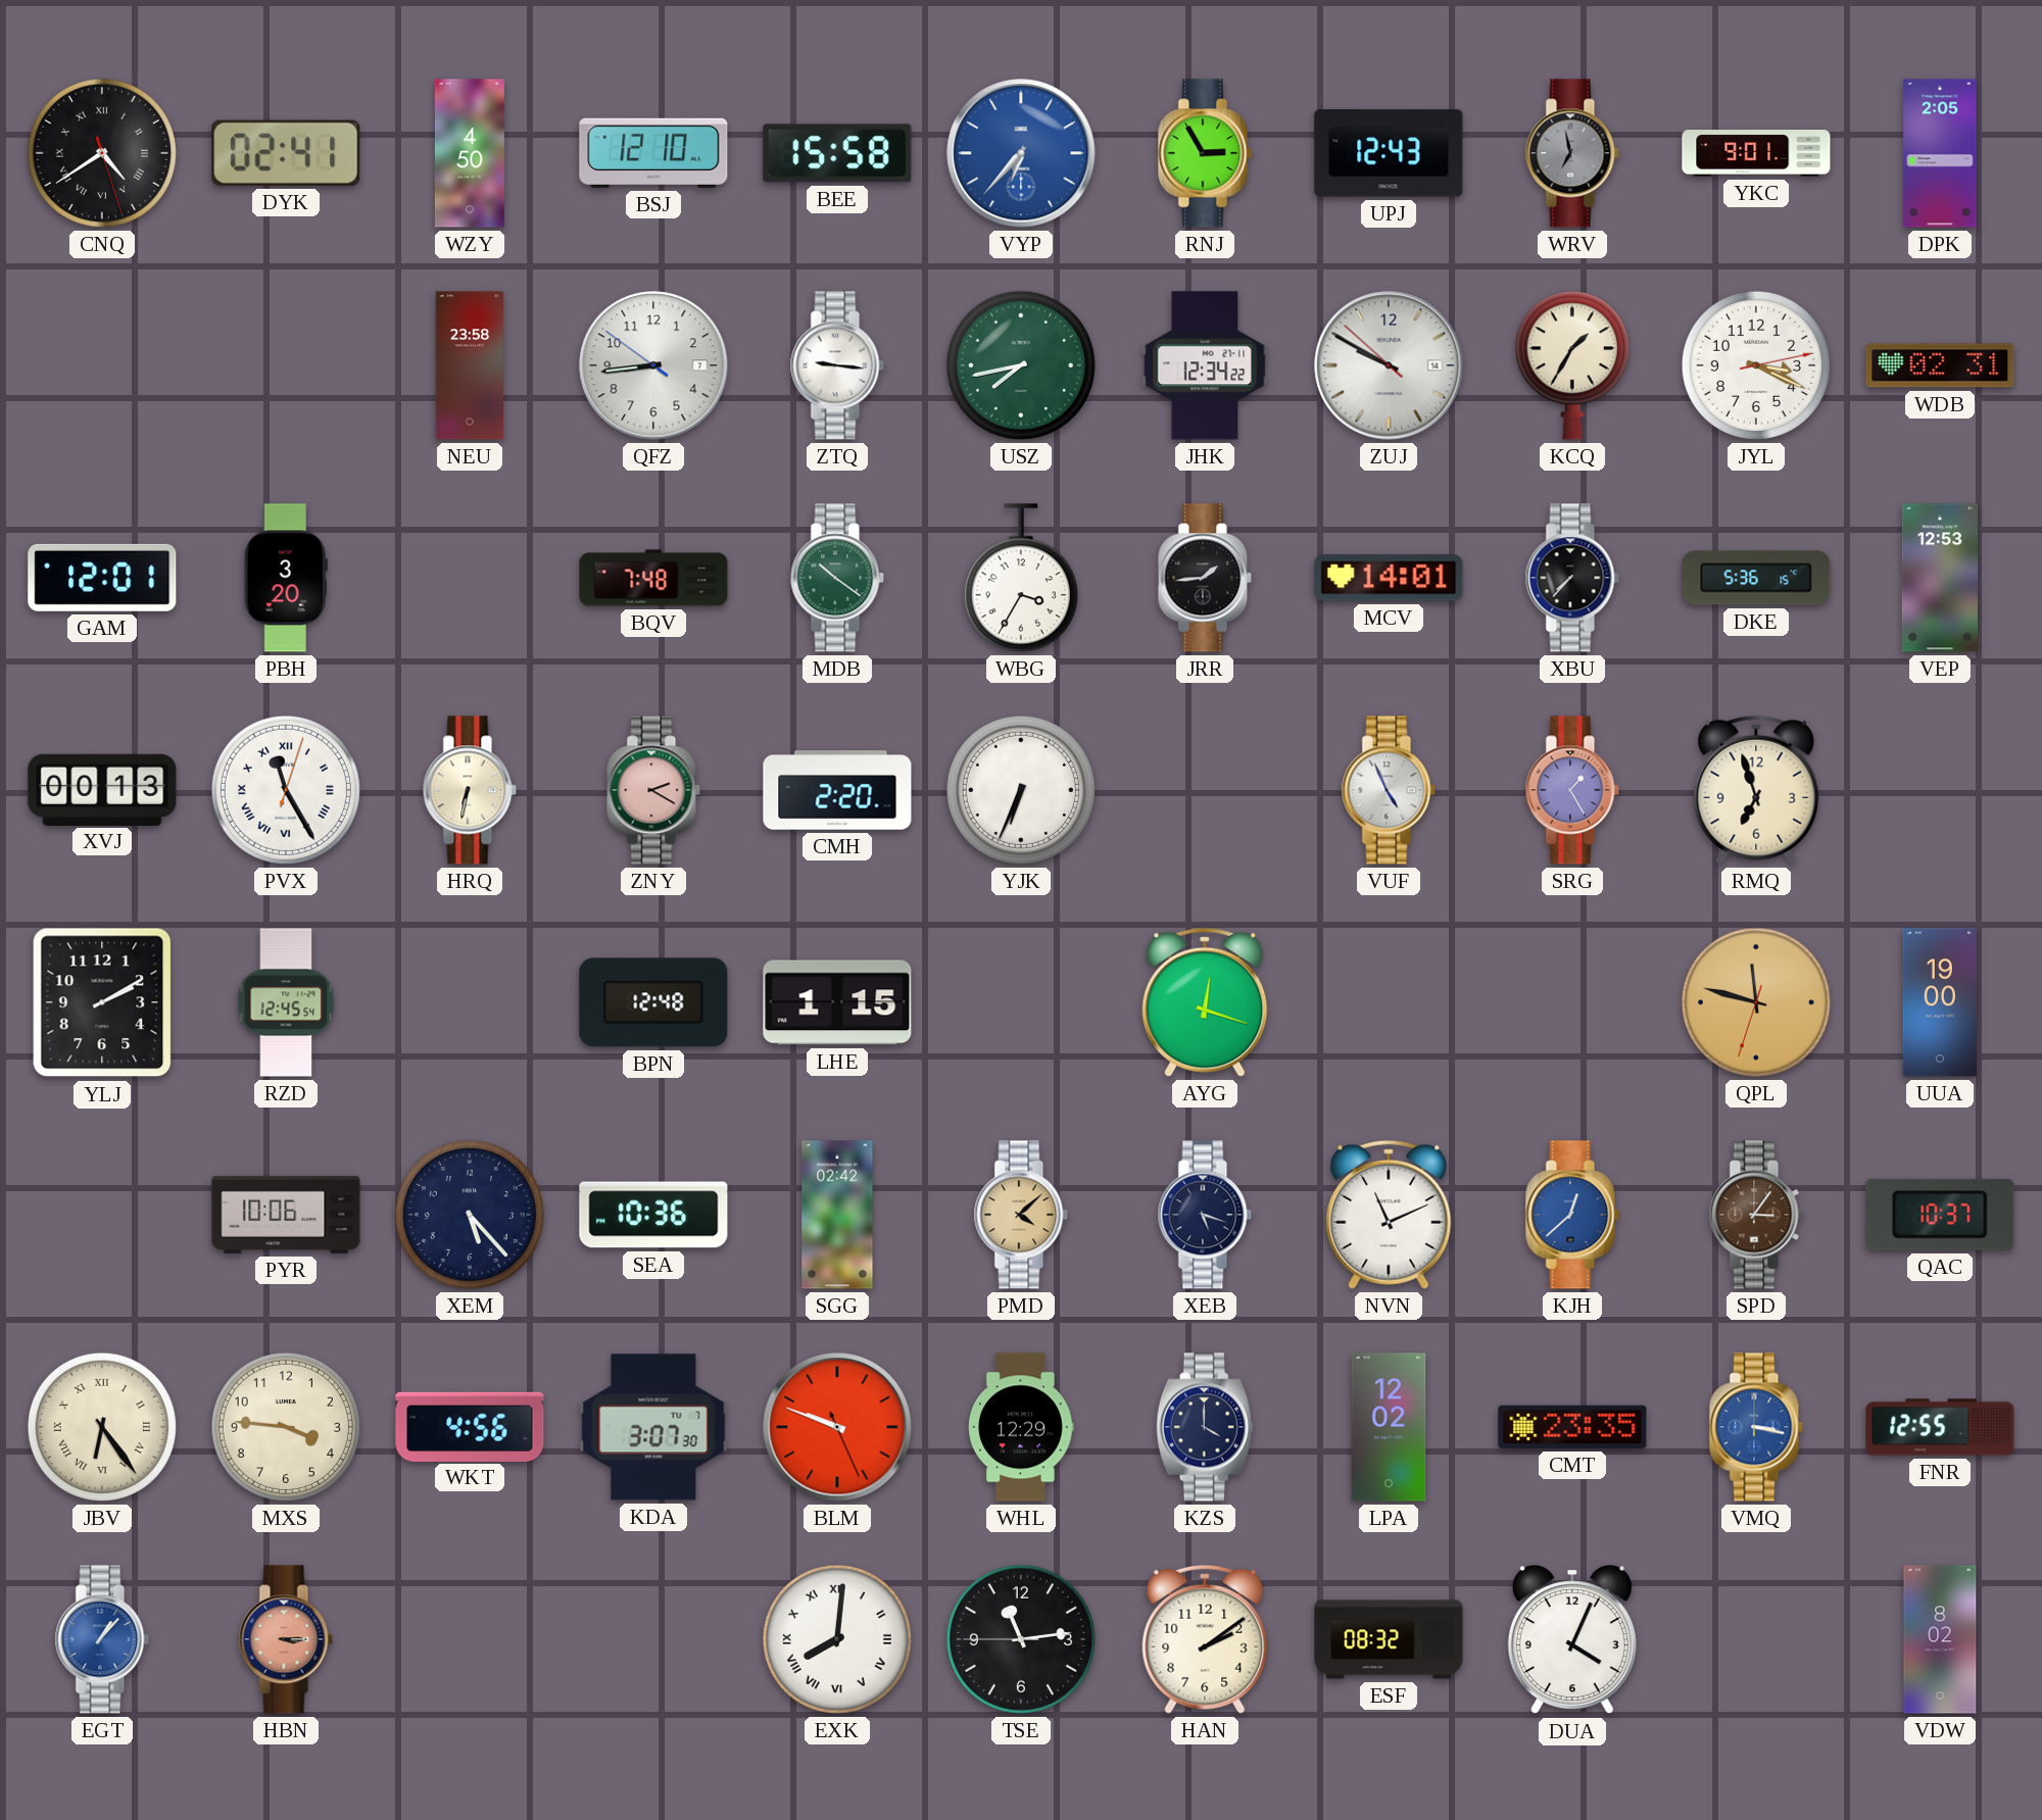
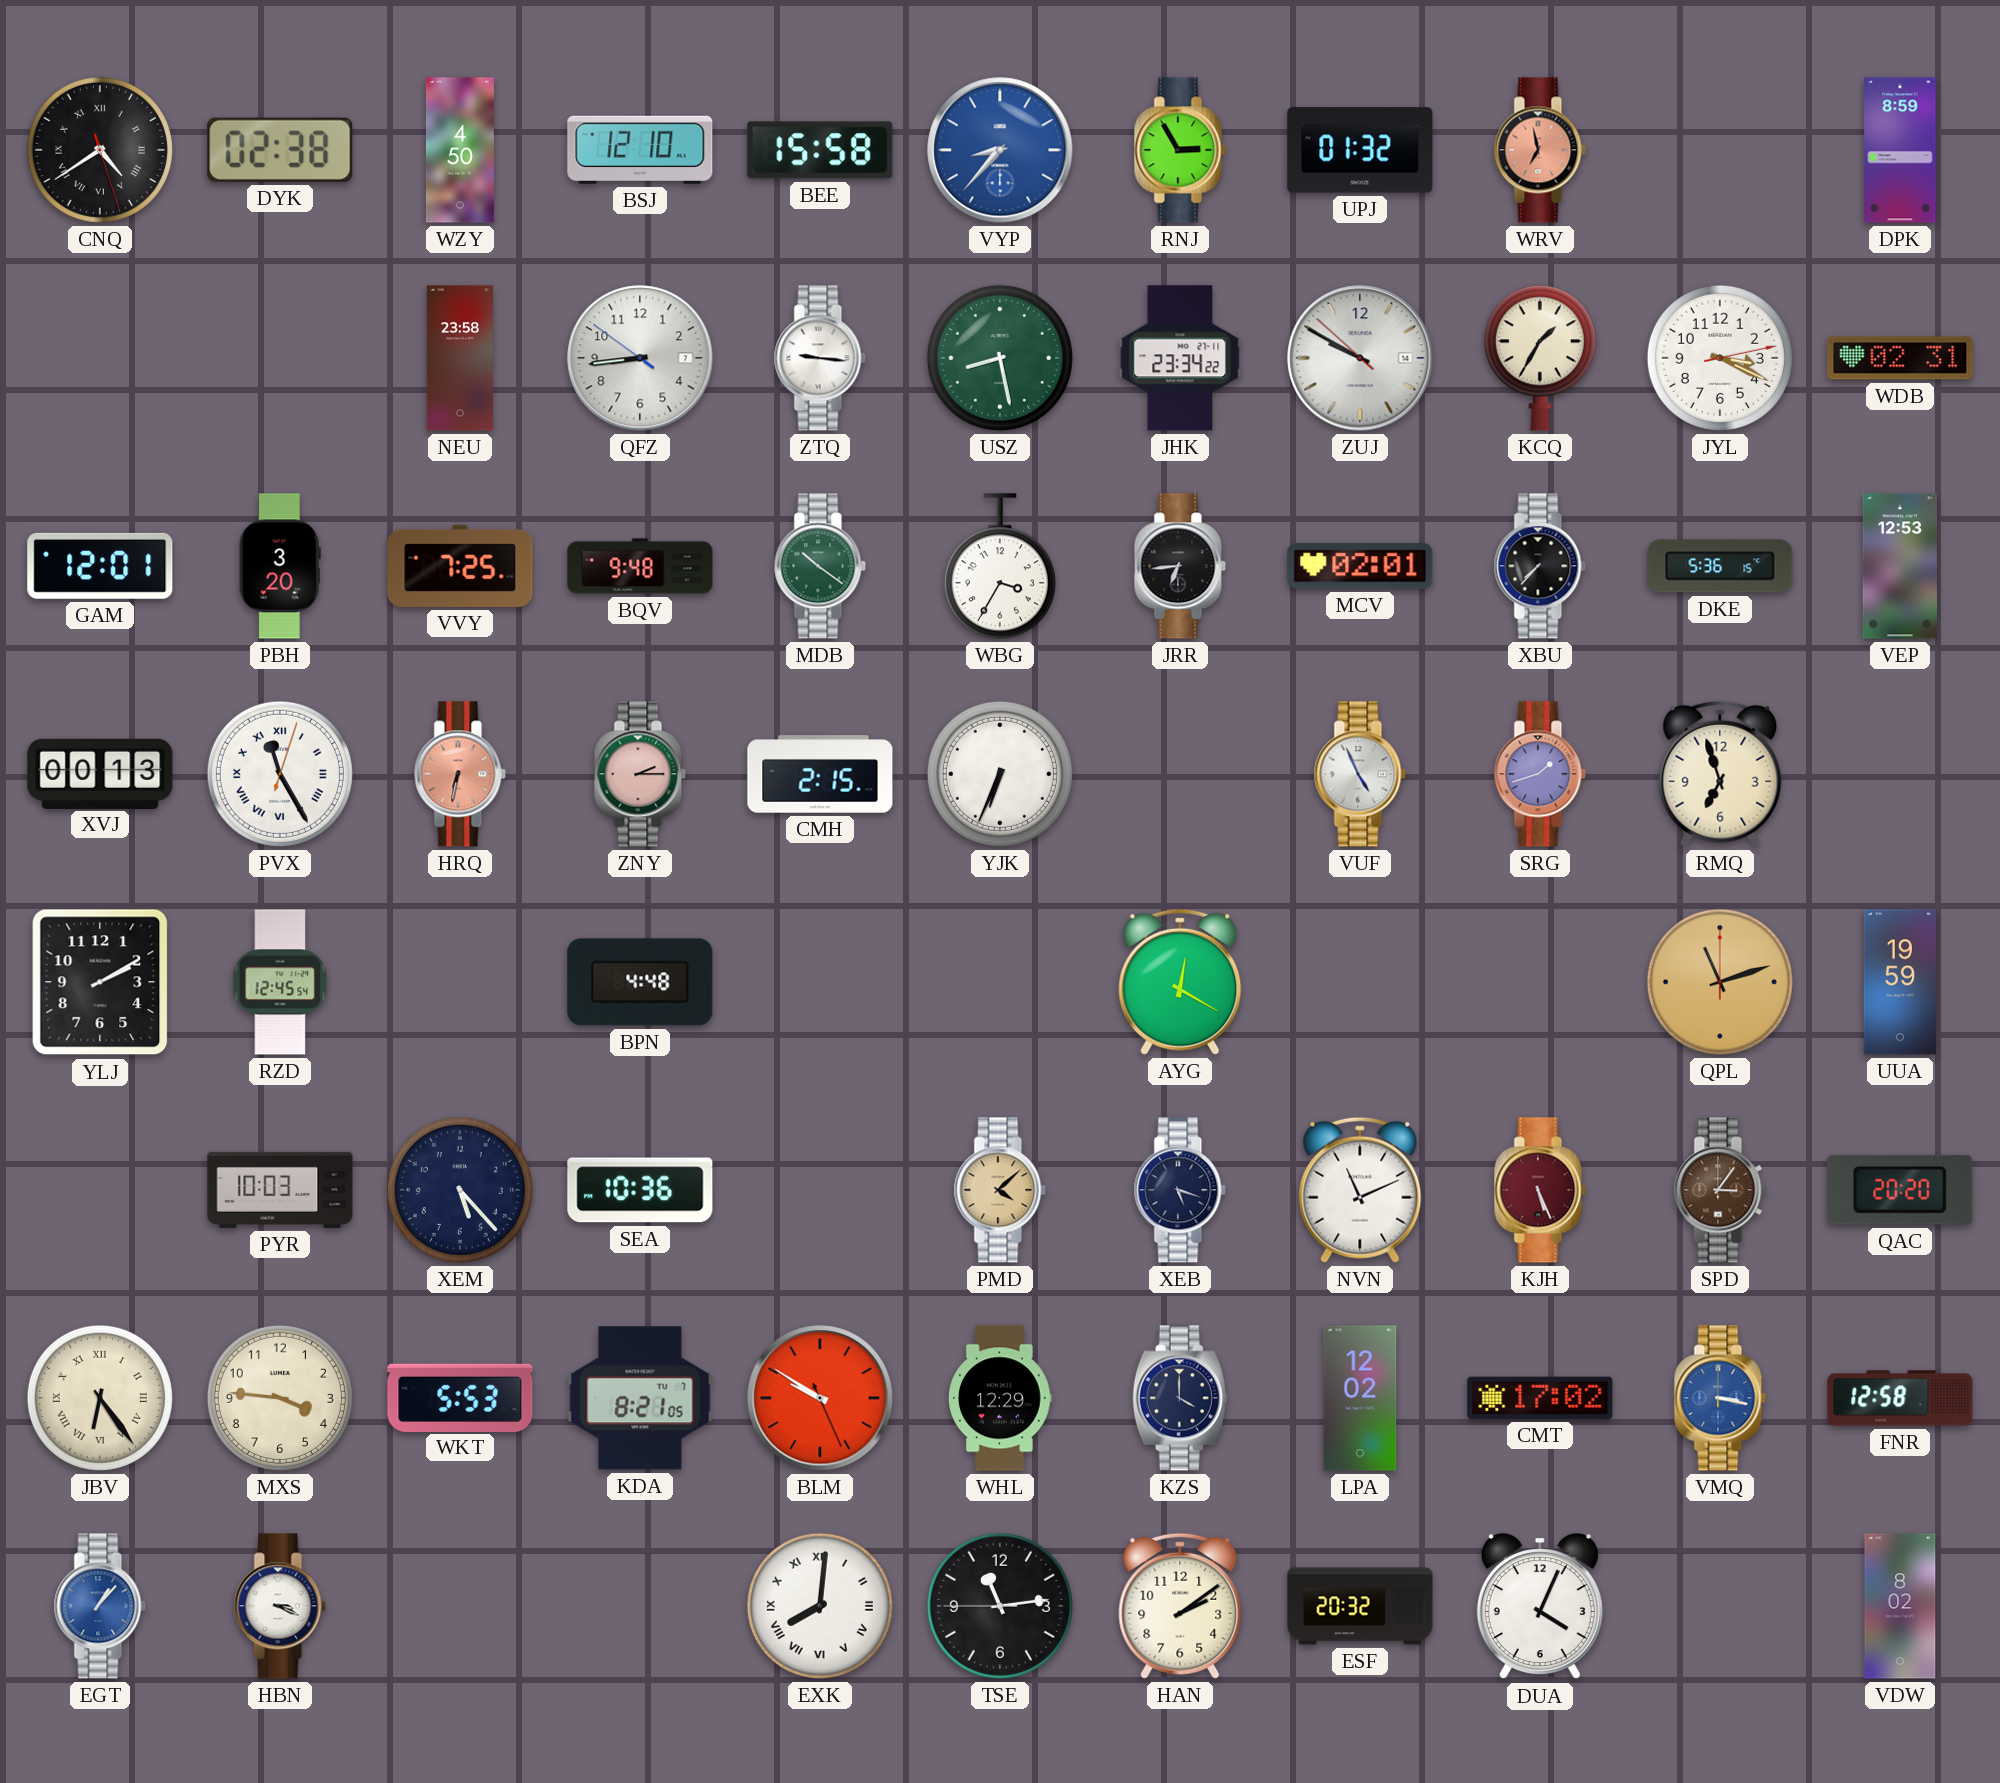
DYK: 02:41 -> 02:38 (280, 150)
VYP: 6:37 -> 8:37 (1000, 150)
UPJ: 12:43 -> 01:32 (1360, 150)
WRV dial: grey -> salmon (1540, 150)
YKC: 9:01 -> none (1756, 153)
DPK: 2:05 -> 8:59 (1900, 150)
USZ: 7:43 -> 8:28 (1000, 358)
JHK: 12:34 -> 23:34 (1180, 358)
VVY: none -> 7:25 (460, 566)
BQV: 7:48 -> 9:48 (640, 566)
JRR: 1:44 -> 6:44 (1180, 566)
MCV: 14:01 -> 02:01 (1360, 566)
HRQ dial: cream -> salmon (460, 774)
ZNY: 2:20 -> 2:15 (640, 774)
CMH: 2:20 -> 2:15 (820, 774)
SRG: 1:25 -> 1:42 (1540, 774)
BPN: 12:48 -> 4:48 (640, 982)
LHE: 1:15 -> none (837, 1002)
AYG: 12:18 -> 12:20 (1180, 982)
QPL: 11:47 -> 11:12 (1720, 982)
UUA: 19:00 -> 19:59 (1900, 982)
PYR: 10:06 -> 10:03 (280, 1190)
SGG: 02:42 -> none (837, 1215)
KJH: 12:38 -> 5:26 (1540, 1190)
KJH dial: blue -> burgundy (1540, 1190)
QAC: 10:37 -> 20:20 (1900, 1190)
WKT: 4:56 -> 5:53 (460, 1397)
KDA: 3:07 -> 8:21 (640, 1398)
BLM: 9:48 -> 9:50 (820, 1398)
CMT: 23:35 -> 17:02 (1540, 1398)
FNR: 12:55 -> 12:58 (1900, 1398)
HBN: 3:15 -> 3:19 (280, 1606)
HBN dial: salmon -> white (280, 1606)
ESF: 08:32 -> 20:32 (1360, 1606)
